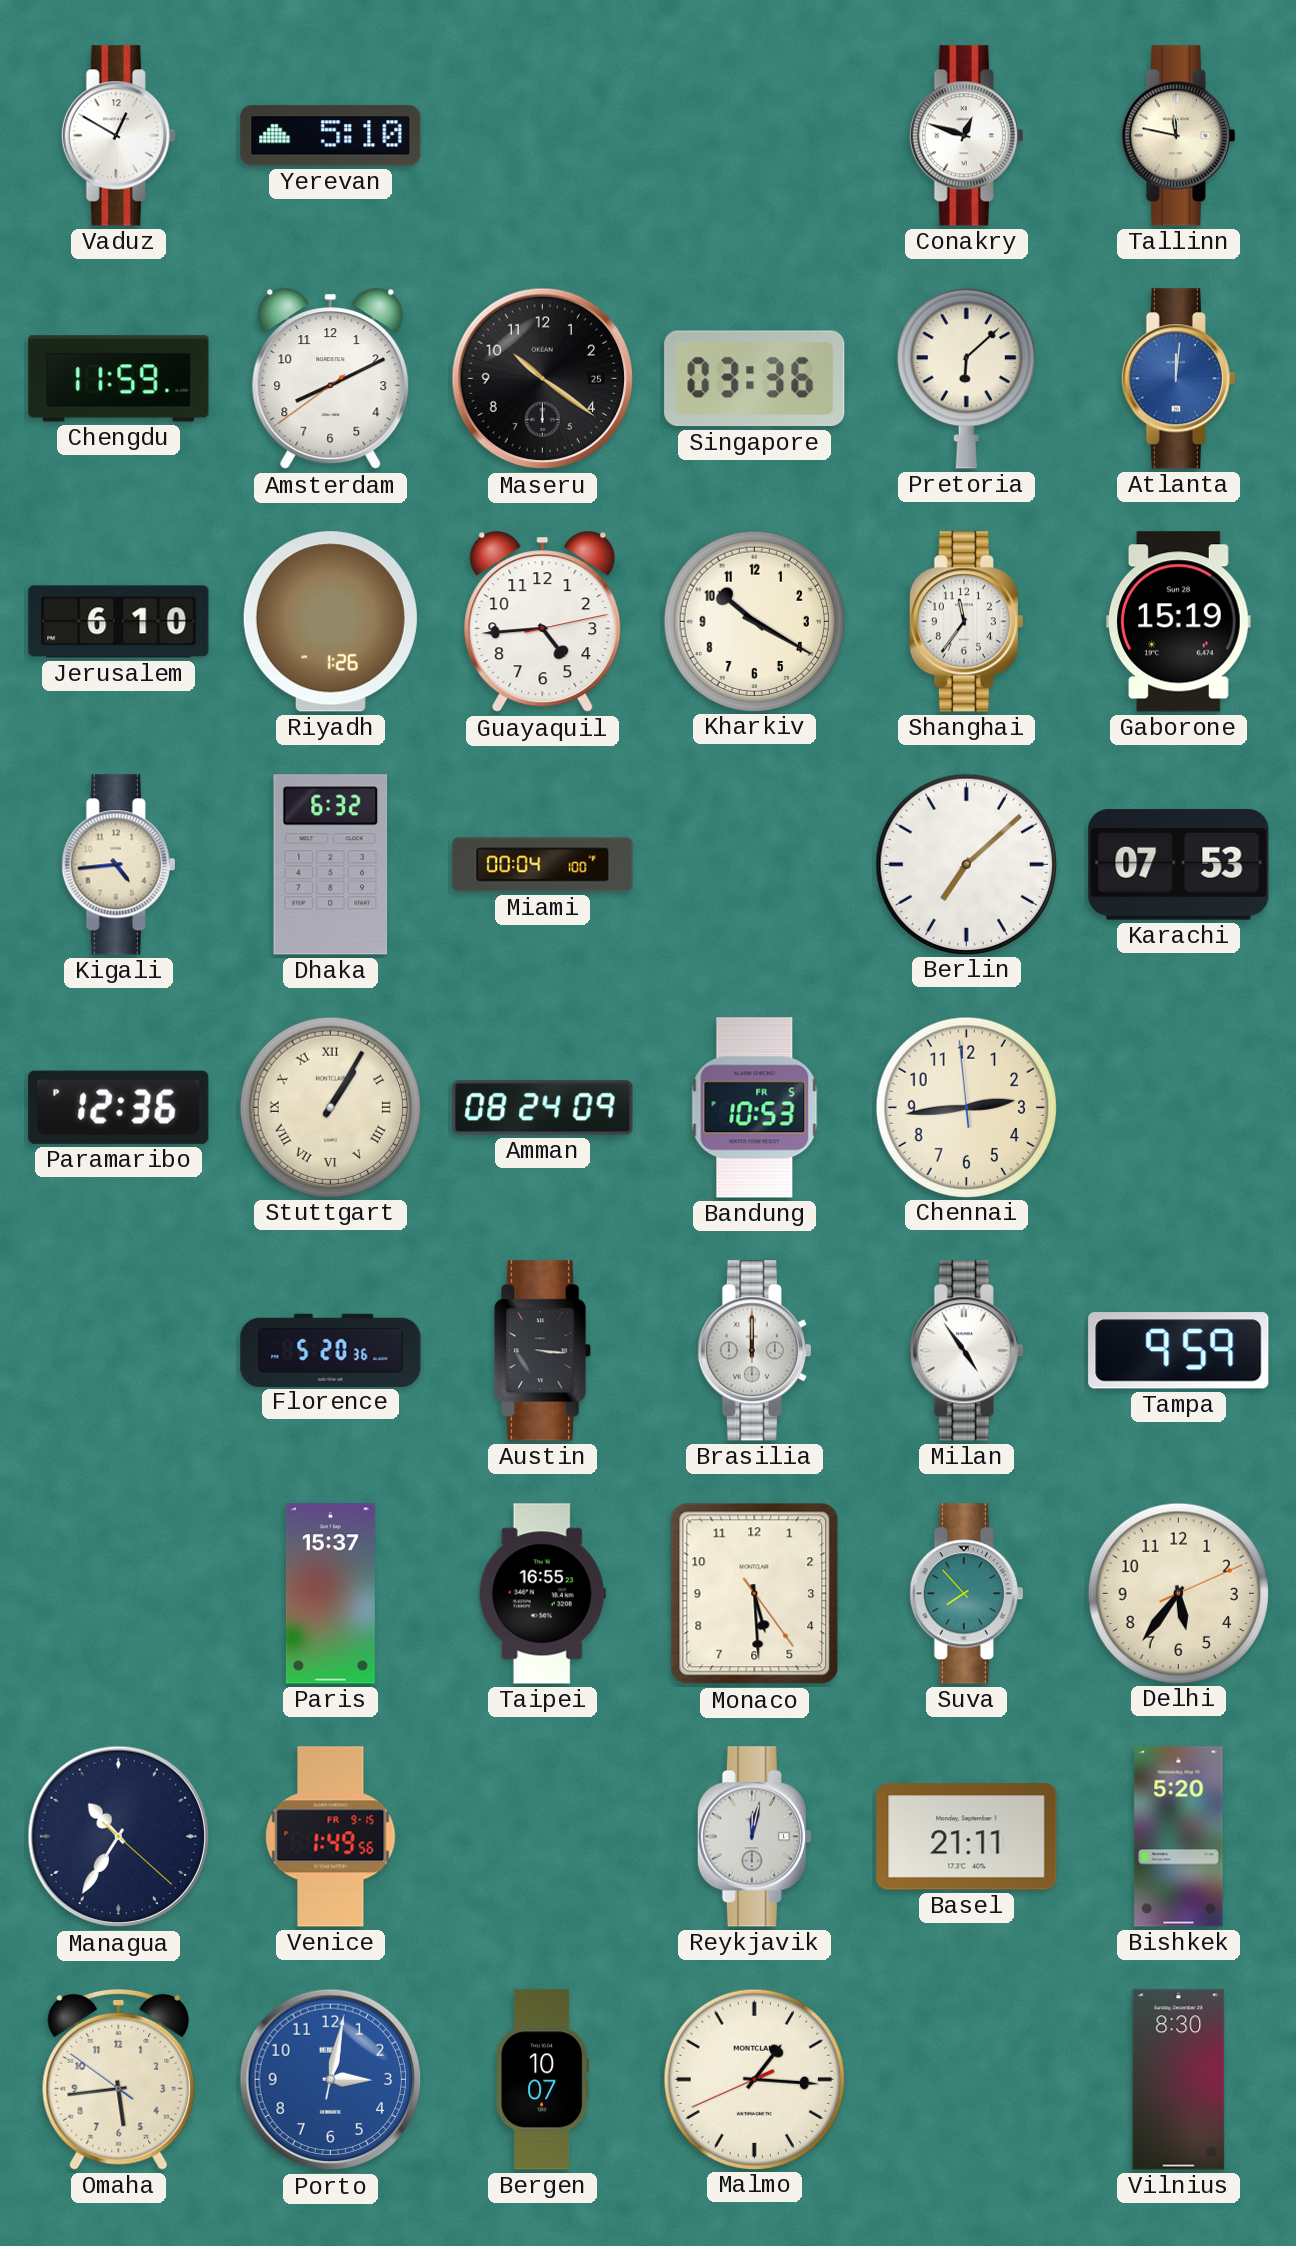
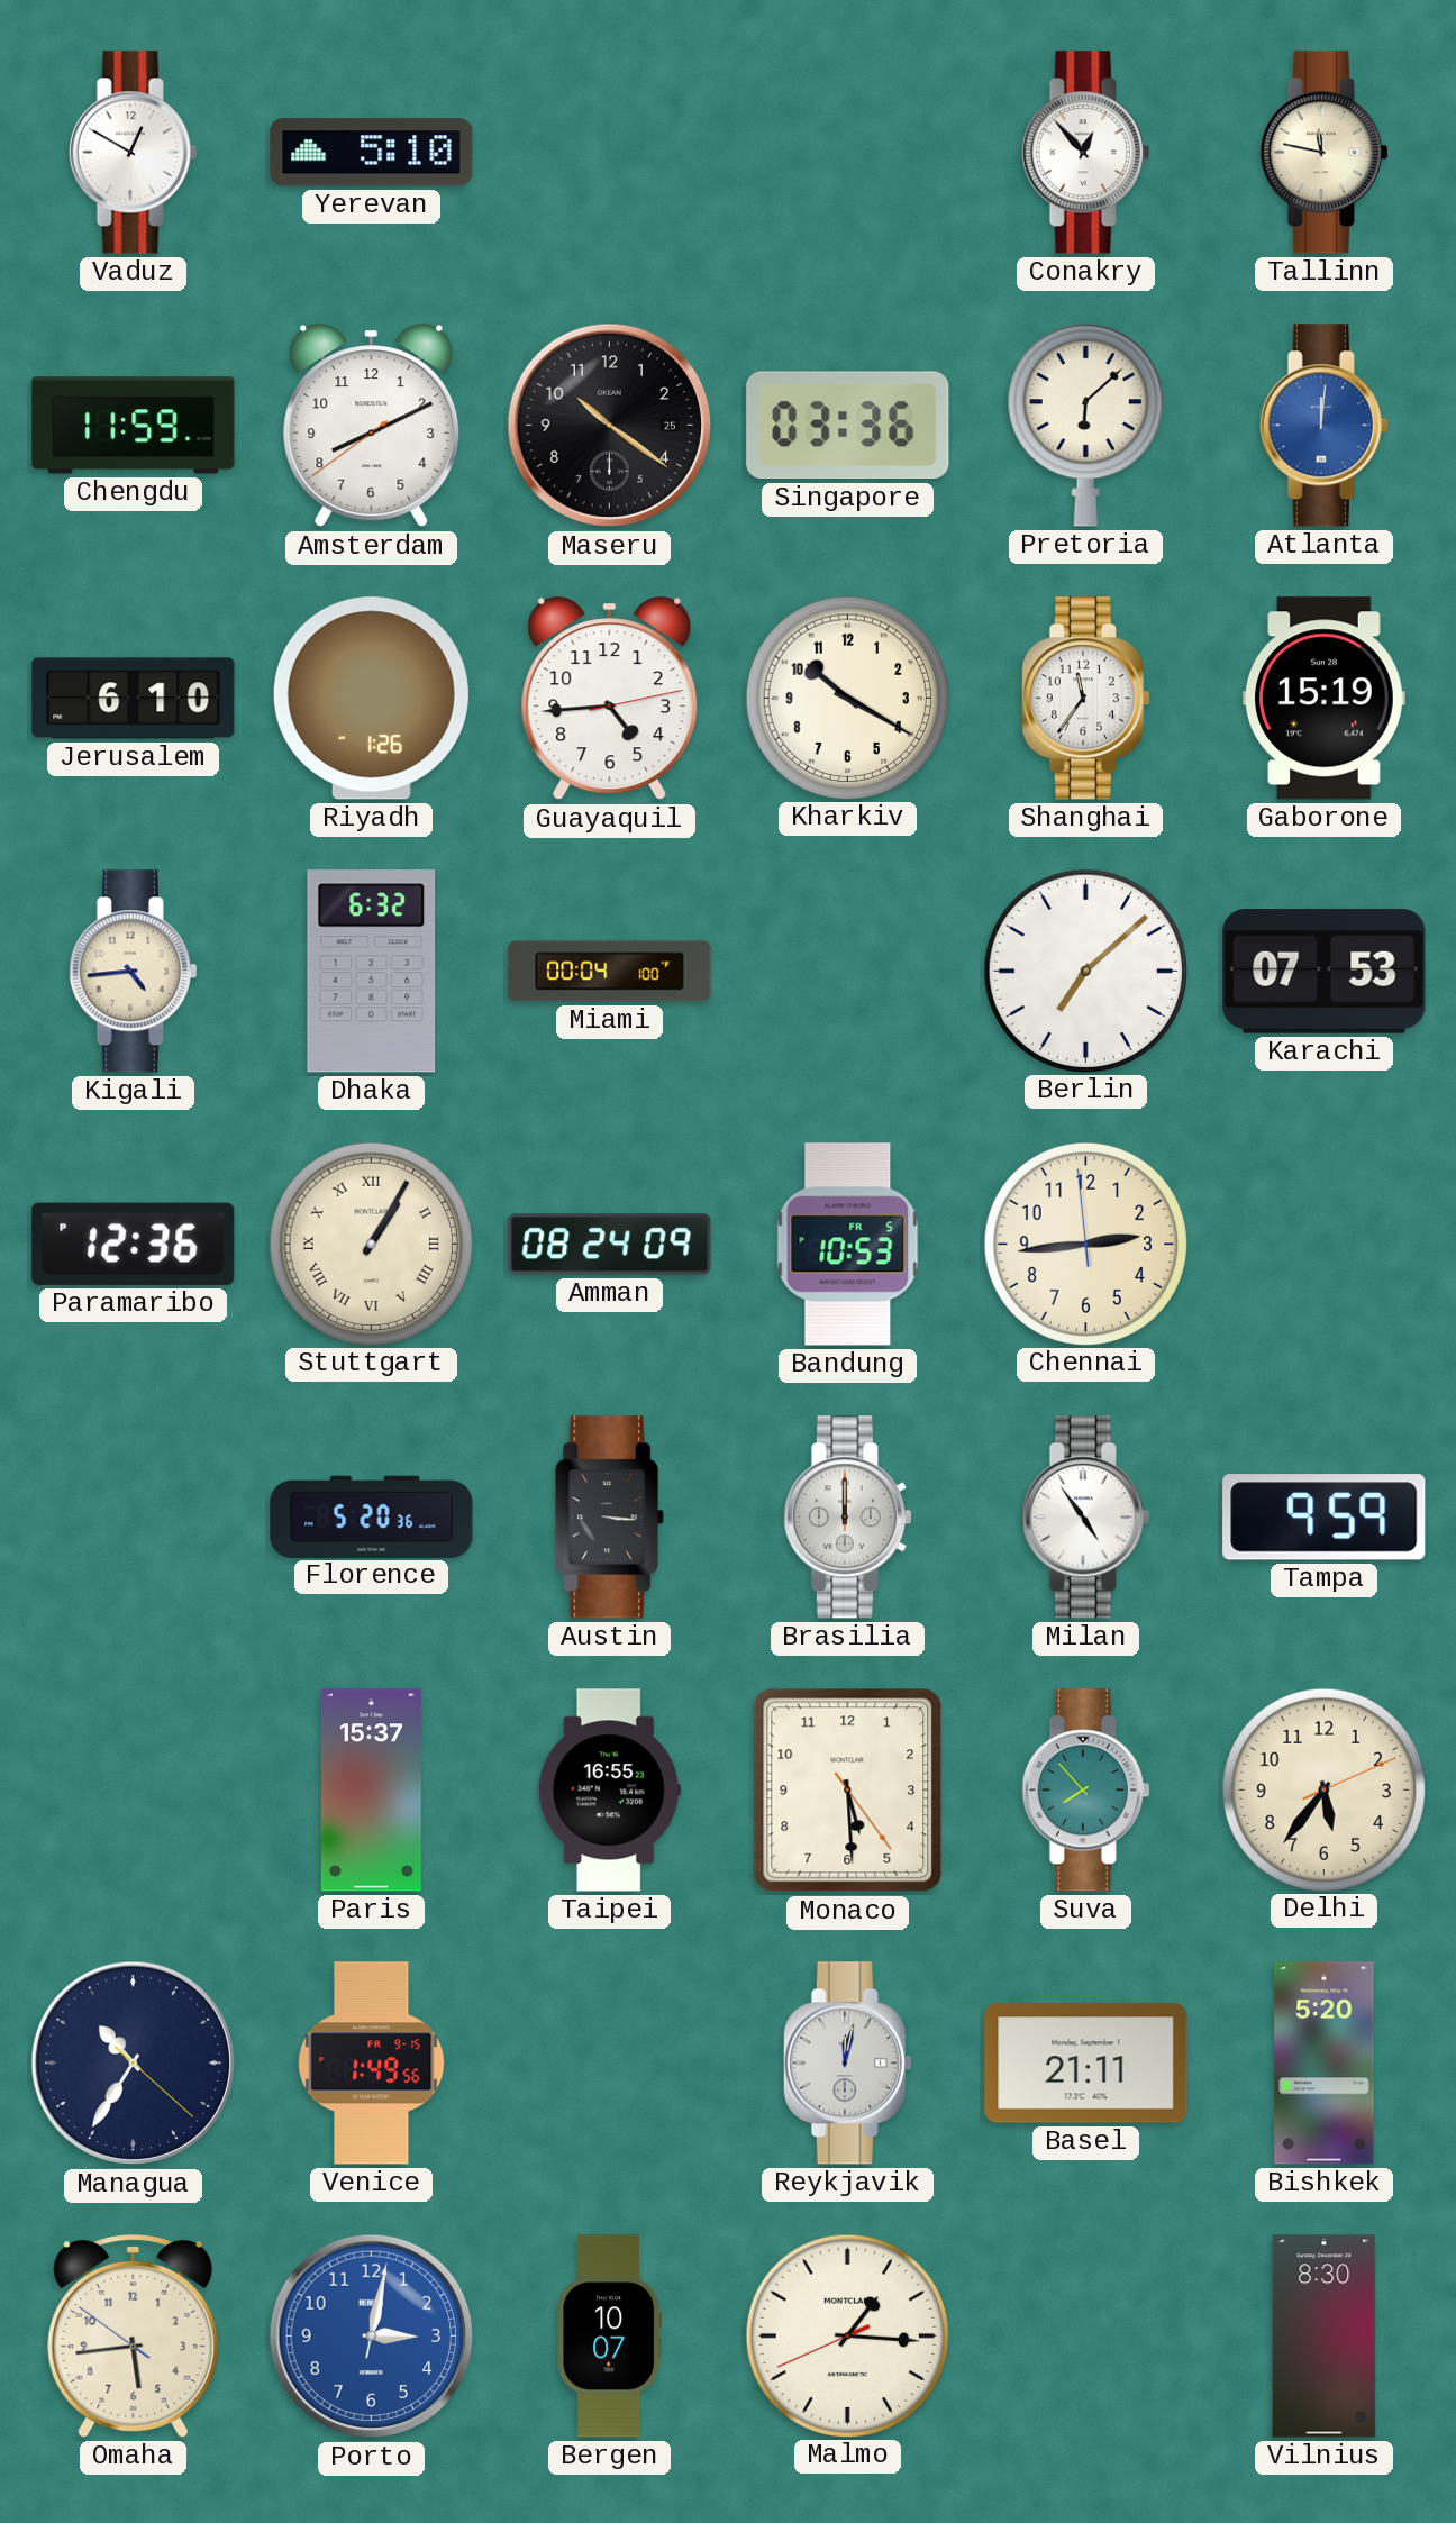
Conakry: 12:48 -> 12:53 (1085, 153)
